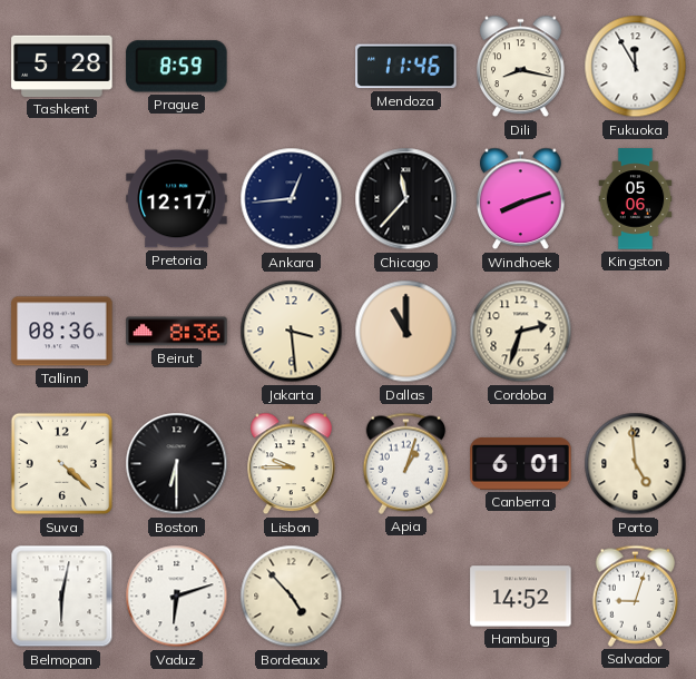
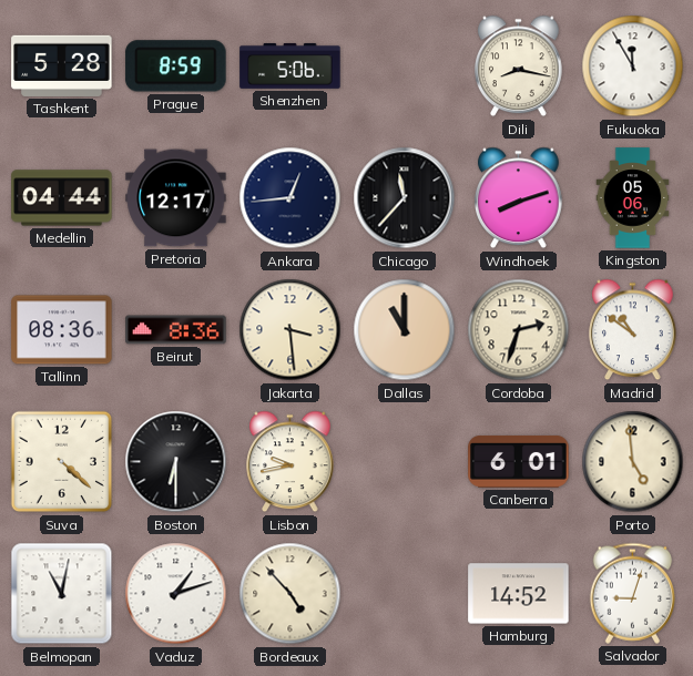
Shenzhen: none -> 5:06 (291, 65)
Mendoza: 11:46 -> none (406, 67)
Medellin: none -> 04:44 (62, 198)
Madrid: none -> 10:51 (633, 330)
Lisbon: 9:45 -> 9:43 (291, 462)
Apia: 1:03 -> none (405, 463)
Belmopan: 6:02 -> 11:02 (62, 594)
Vaduz: 6:12 -> 1:12 (176, 594)
